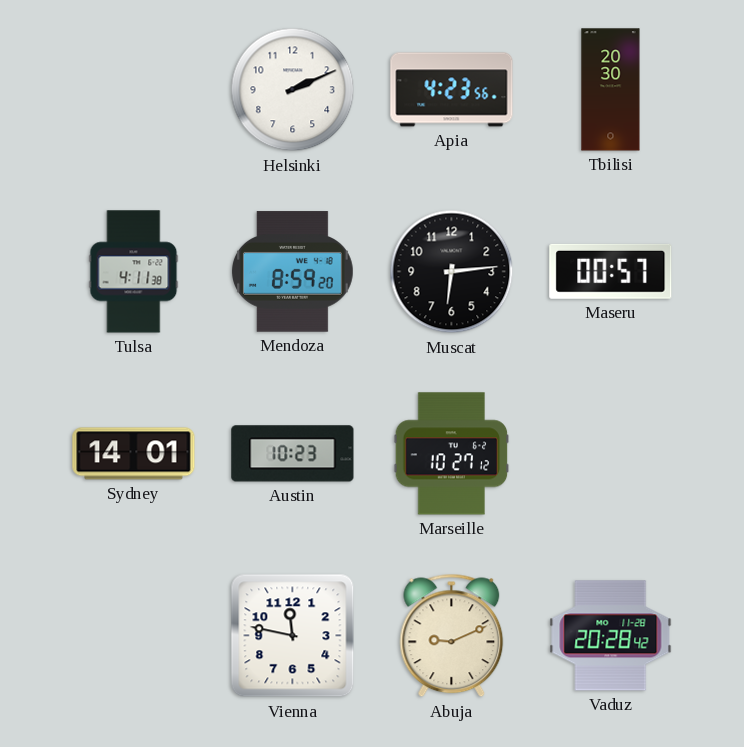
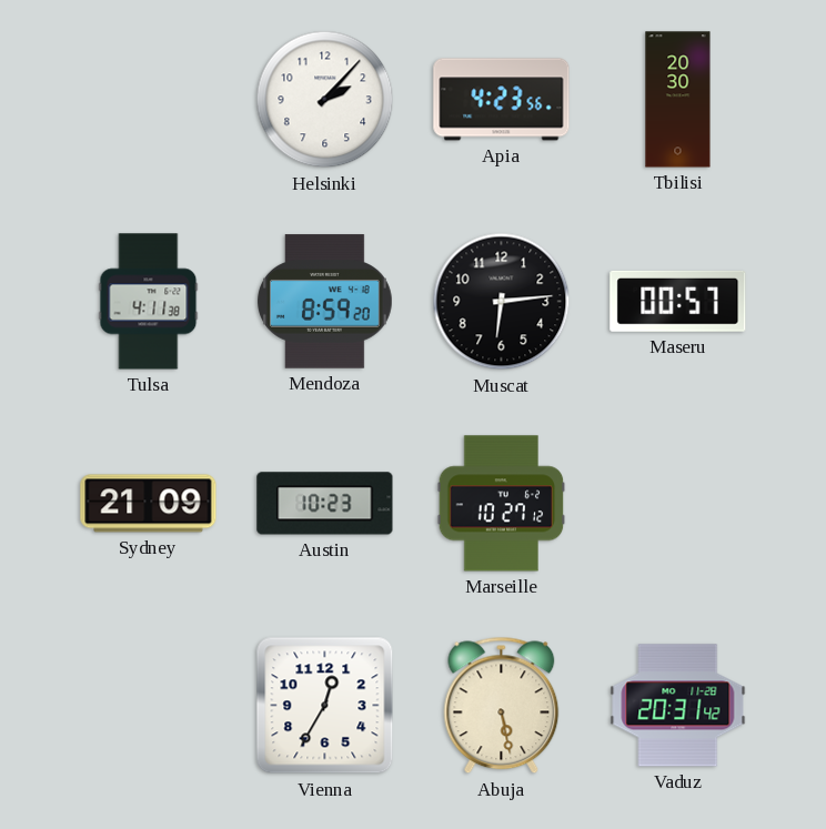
Helsinki: 2:11 -> 2:07 (325, 100)
Sydney: 14:01 -> 21:09 (149, 504)
Vienna: 11:47 -> 12:35 (325, 706)
Abuja: 9:11 -> 5:28 (502, 706)
Vaduz: 20:28 -> 20:31 (678, 706)
